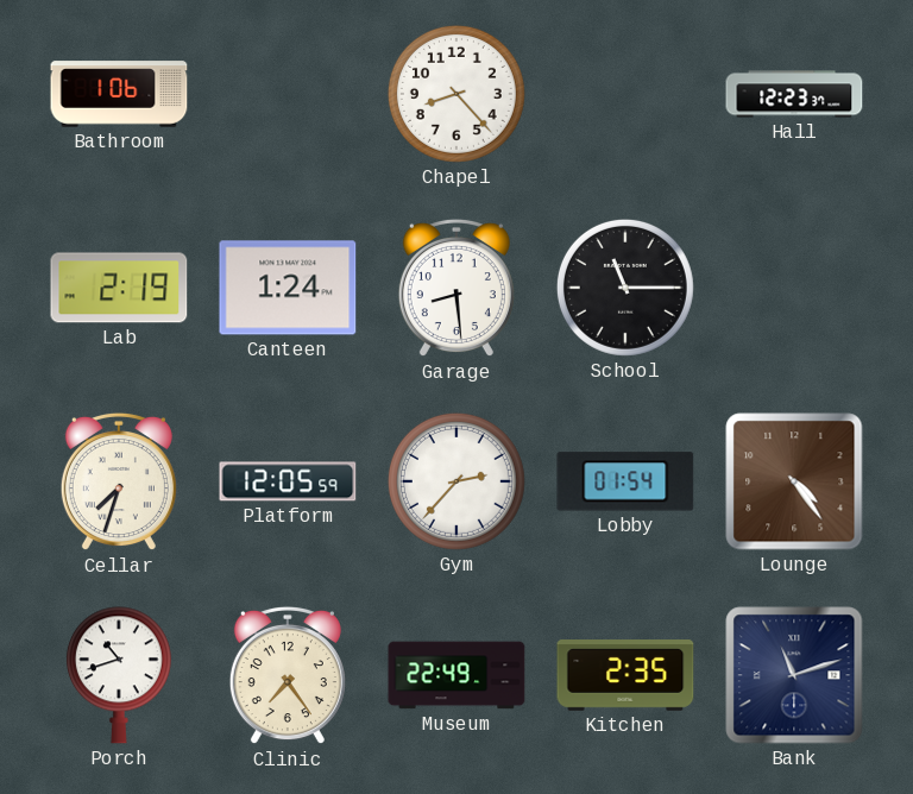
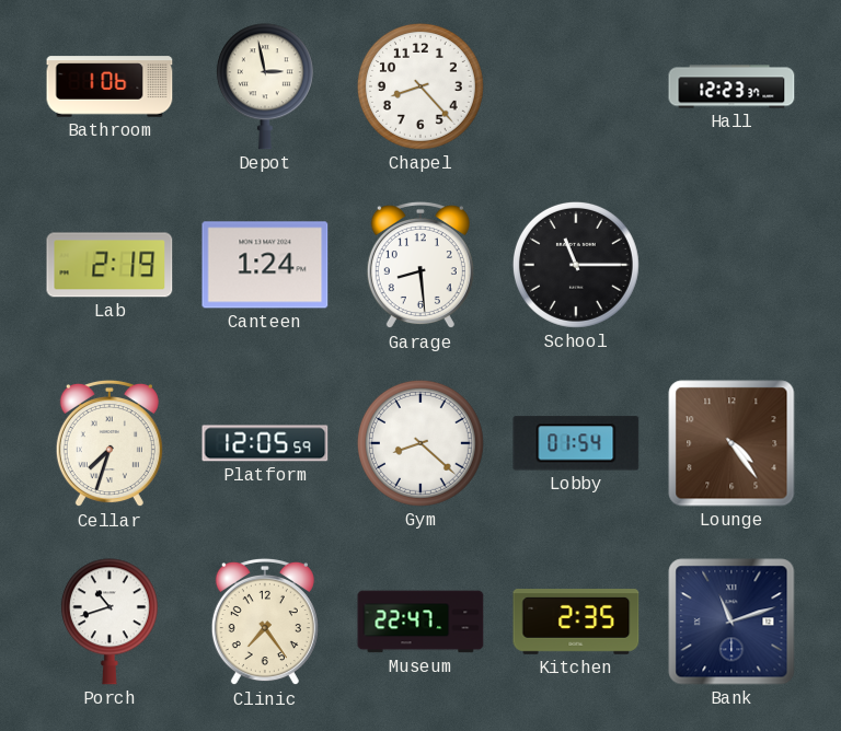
Depot: none -> 2:58 (265, 86)
Gym: 2:37 -> 8:22 (420, 443)
Museum: 22:49 -> 22:47 (420, 622)
